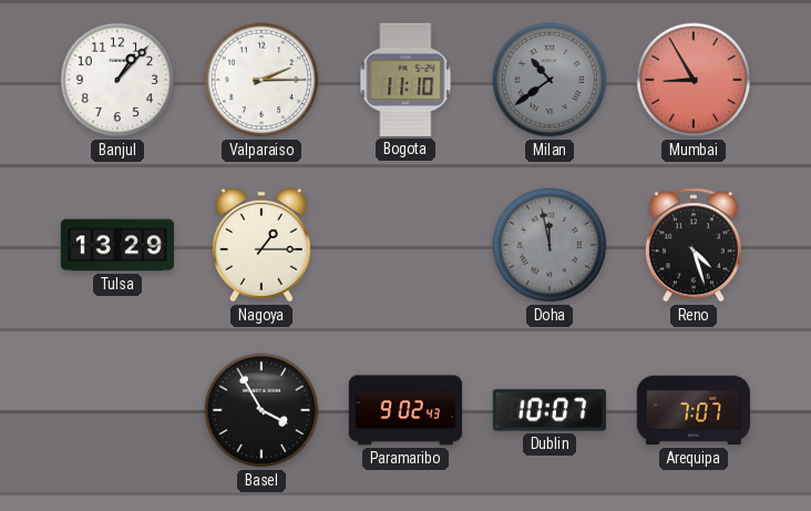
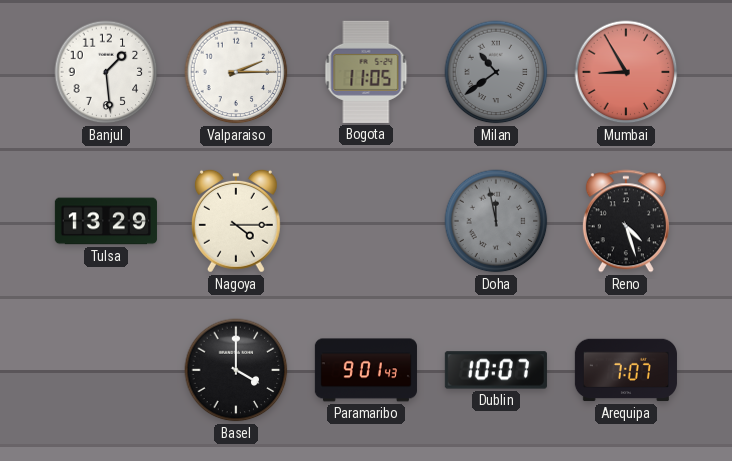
Banjul: 1:07 -> 1:29 (106, 72)
Bogota: 11:10 -> 11:05 (366, 72)
Nagoya: 1:15 -> 4:15 (236, 221)
Basel: 3:55 -> 4:00 (236, 370)
Paramaribo: 9:02 -> 9:01 (366, 370)
